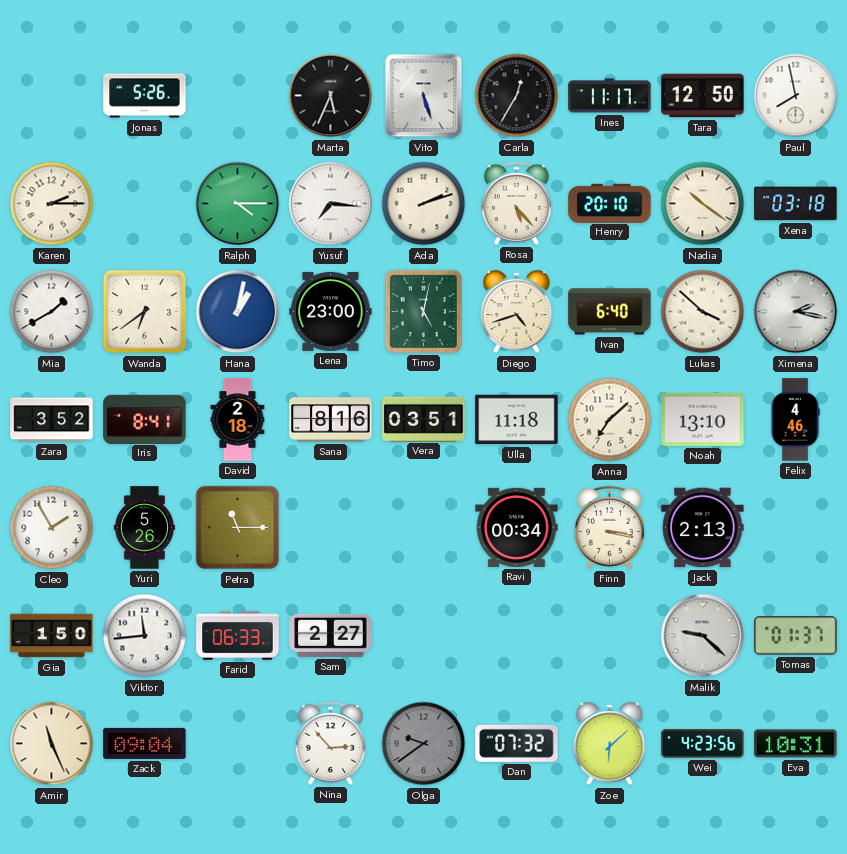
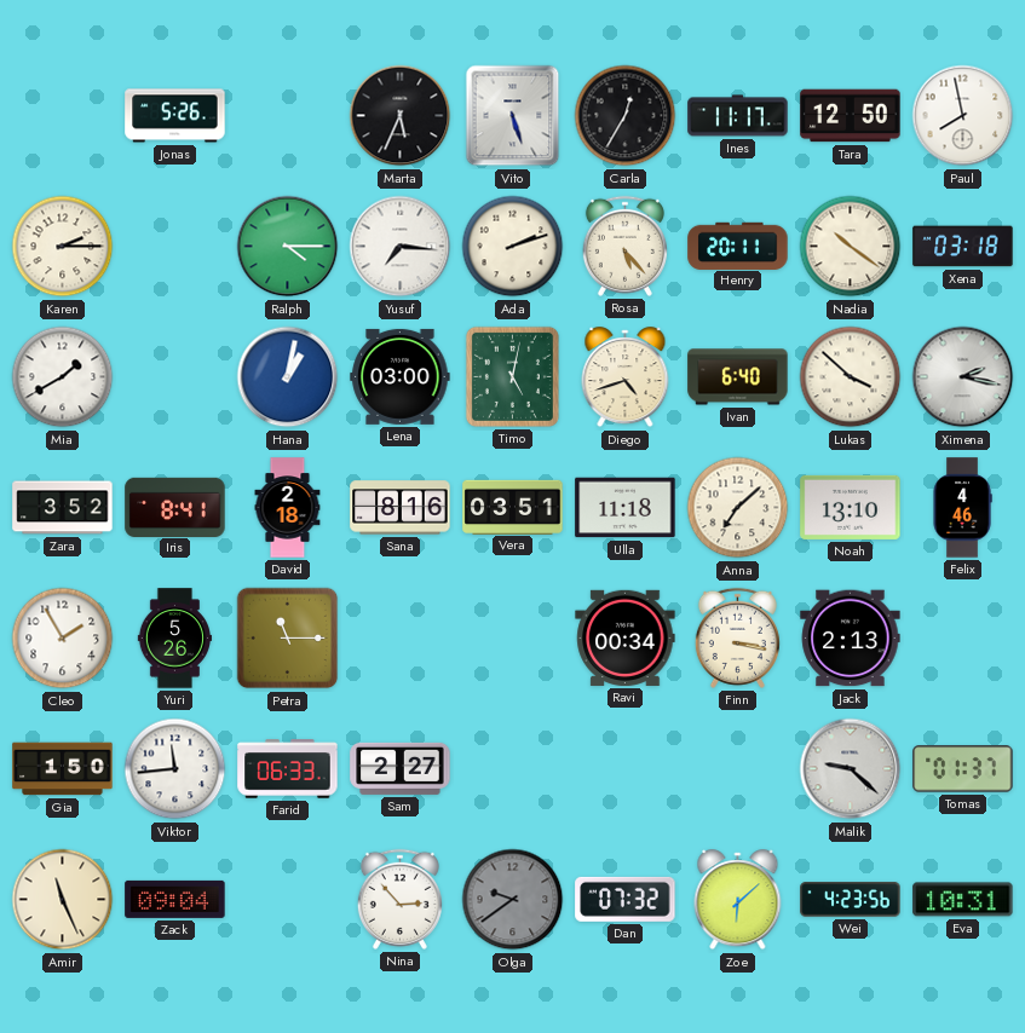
Henry: 20:10 -> 20:11 (738, 246)
Wanda: 6:39 -> none (145, 312)
Lena: 23:00 -> 03:00 (401, 376)
